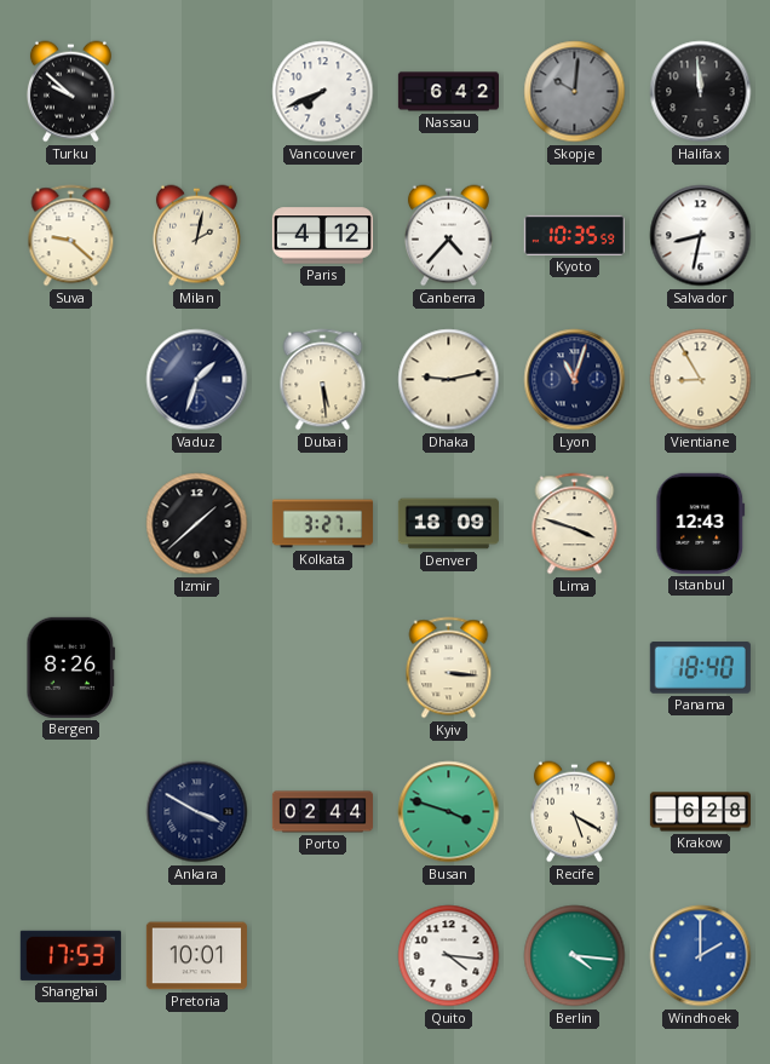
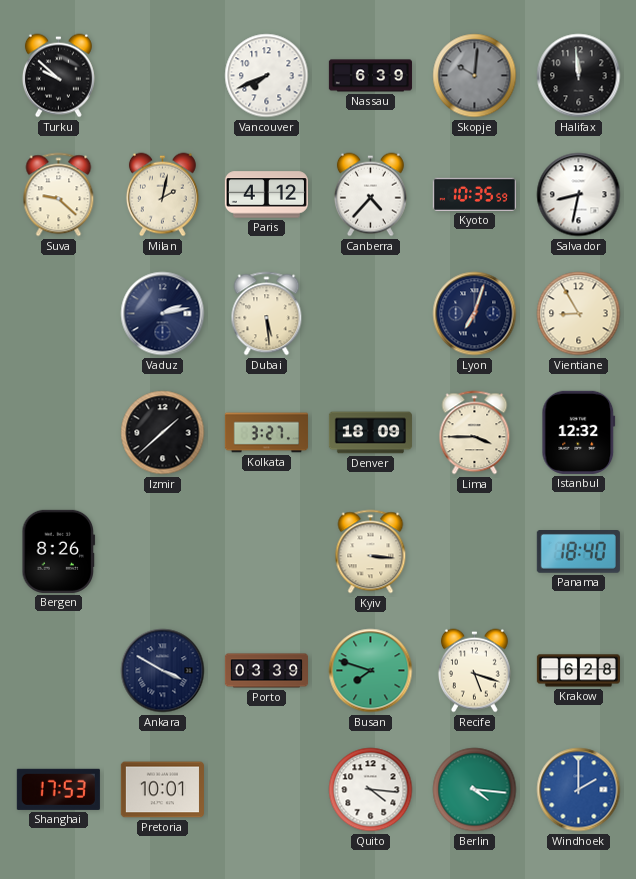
Nassau: 6:42 -> 6:39 (370, 76)
Vaduz: 1:33 -> 2:13 (163, 314)
Dhaka: 9:13 -> none (449, 380)
Lyon: 11:03 -> 7:03 (475, 314)
Lima: 3:48 -> 3:45 (475, 433)
Istanbul: 12:43 -> 12:32 (579, 432)
Porto: 02:44 -> 03:39 (266, 671)
Busan: 3:48 -> 7:48 (371, 671)
Recife: 5:20 -> 5:18 (474, 671)
